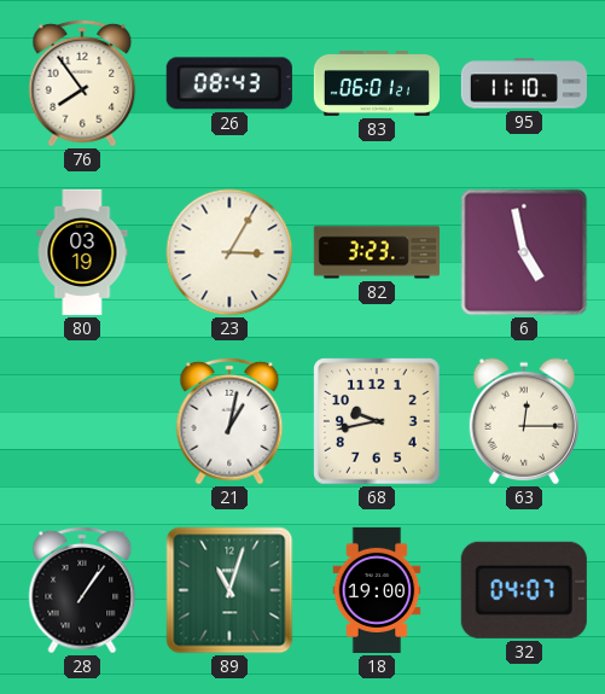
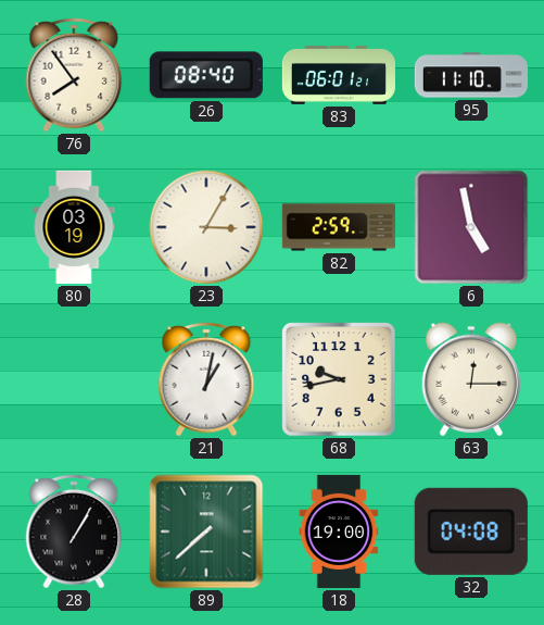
26: 08:43 -> 08:40 (206, 75)
82: 3:23 -> 2:59 (339, 227)
28: 1:06 -> 1:05 (74, 532)
89: 11:03 -> 7:38 (206, 532)
32: 04:07 -> 04:08 (471, 532)
